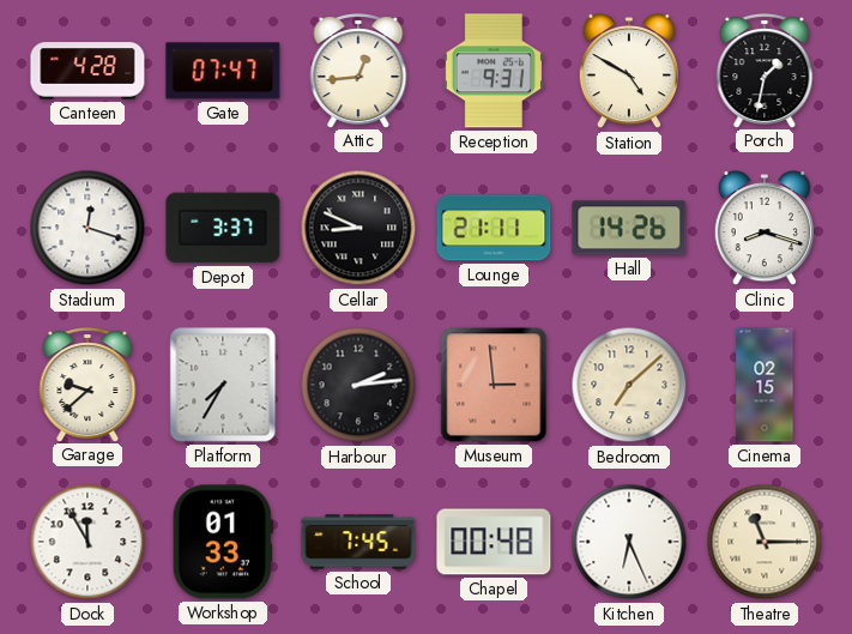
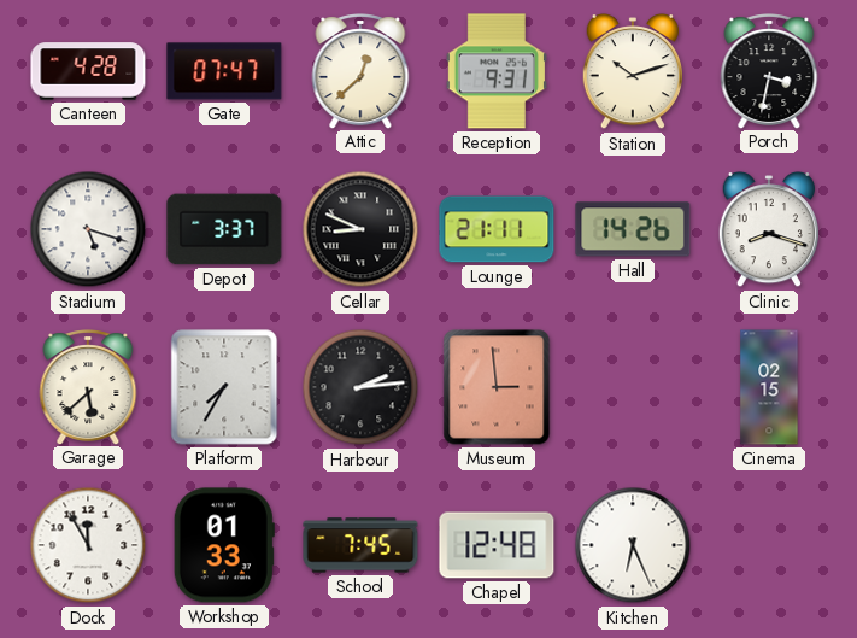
Attic: 12:44 -> 12:38 (360, 71)
Station: 4:50 -> 10:12 (632, 72)
Porch: 1:32 -> 3:32 (769, 71)
Stadium: 12:18 -> 5:18 (88, 229)
Garage: 9:38 -> 5:38 (88, 387)
Bedroom: 7:08 -> none (629, 385)
Chapel: 00:48 -> 12:48 (497, 545)
Theatre: 11:15 -> none (765, 542)
